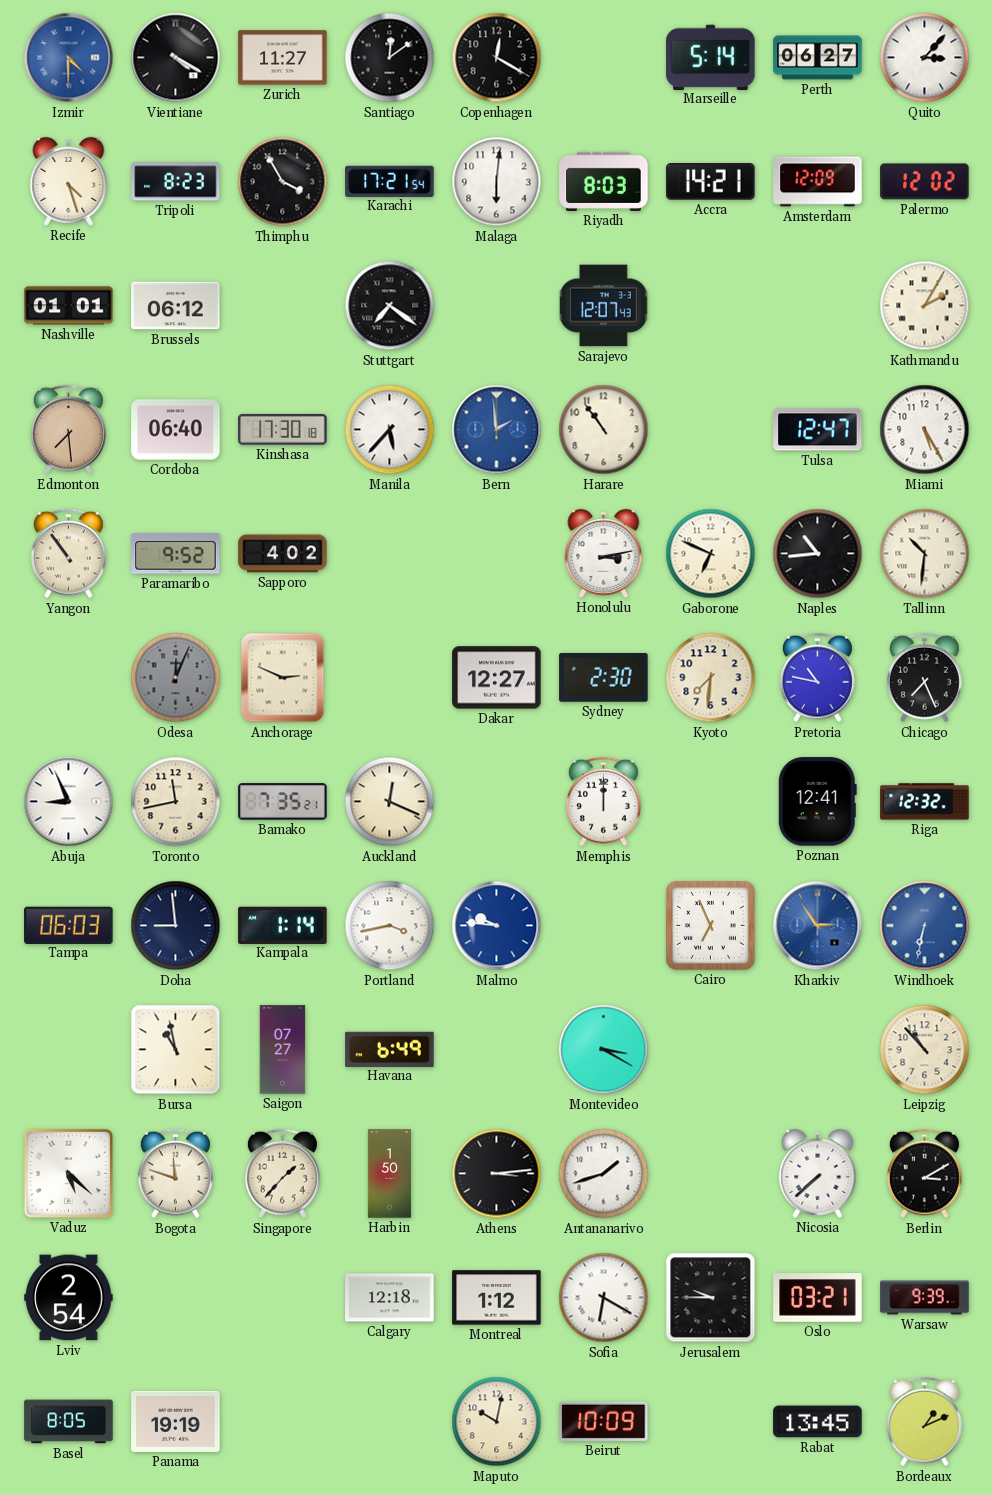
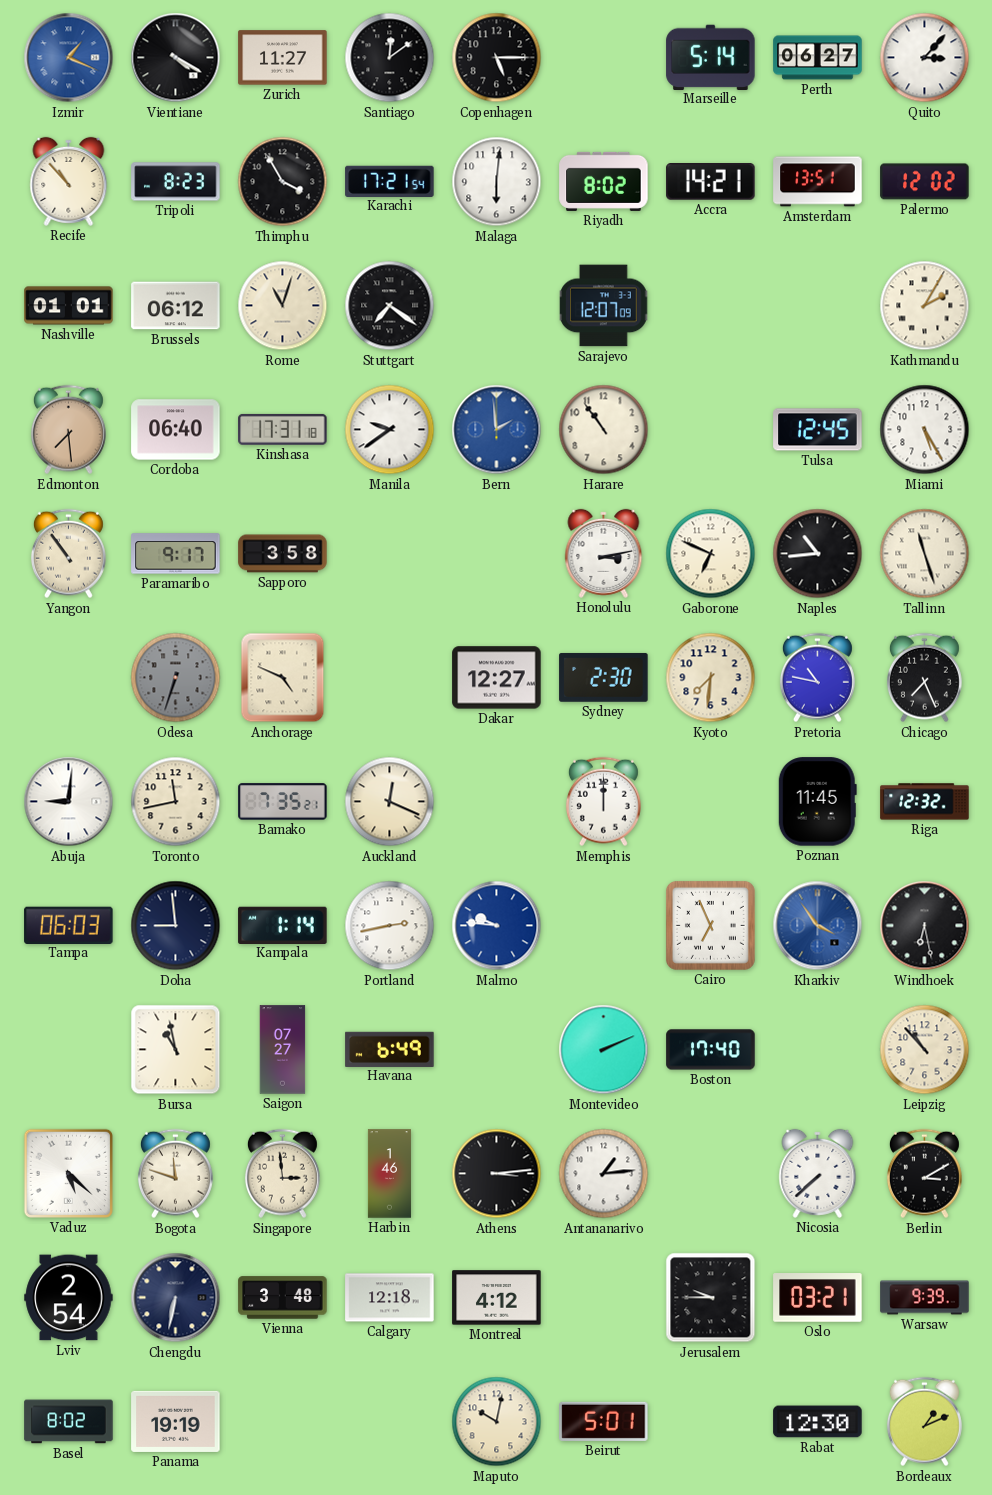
Izmir: 4:30 -> 1:19 (69, 58)
Copenhagen: 12:20 -> 5:15 (497, 58)
Recife: 4:27 -> 10:53 (69, 181)
Riyadh: 8:03 -> 8:02 (604, 181)
Amsterdam: 12:09 -> 13:51 (818, 182)
Rome: none -> 11:03 (283, 306)
Sarajevo: 12:07:43 -> 12:07:09 (604, 306)
Kinshasa: 17:30 -> 17:31 (283, 429)
Manila: 5:37 -> 9:39 (390, 430)
Tulsa: 12:47 -> 12:45 (818, 430)
Paramaribo: 9:52 -> 9:17 (176, 554)
Sapporo: 4:02 -> 3:58 (283, 554)
Tallinn: 10:31 -> 11:27 (925, 554)
Odesa: 12:04 -> 6:33 (176, 678)
Anchorage: 2:49 -> 4:49 (283, 678)
Abuja: 8:56 -> 9:01 (69, 802)
Poznan: 12:41 -> 11:45 (817, 802)
Portland: 3:43 -> 2:43 (390, 926)
Kharkiv: 2:54 -> 3:54 (818, 926)
Windhoek: 6:32 -> 6:28 (925, 926)
Windhoek dial: blue -> black (925, 926)
Montevideo: 3:20 -> 2:11 (604, 1050)
Boston: none -> 17:40 (711, 1050)
Singapore: 1:37 -> 2:59 (282, 1174)
Harbin: 1:50 -> 1:46 (389, 1174)
Antananarivo: 1:42 -> 1:14 (604, 1174)
Chengdu: none -> 6:32 (176, 1298)
Vienna: none -> 3:48 (283, 1298)
Montreal: 1:12 -> 4:12 (497, 1298)
Sofia: 6:20 -> none (604, 1298)
Basel: 8:05 -> 8:02 (69, 1422)
Beirut: 10:09 -> 5:01 (604, 1421)
Rabat: 13:45 -> 12:30 (818, 1422)
